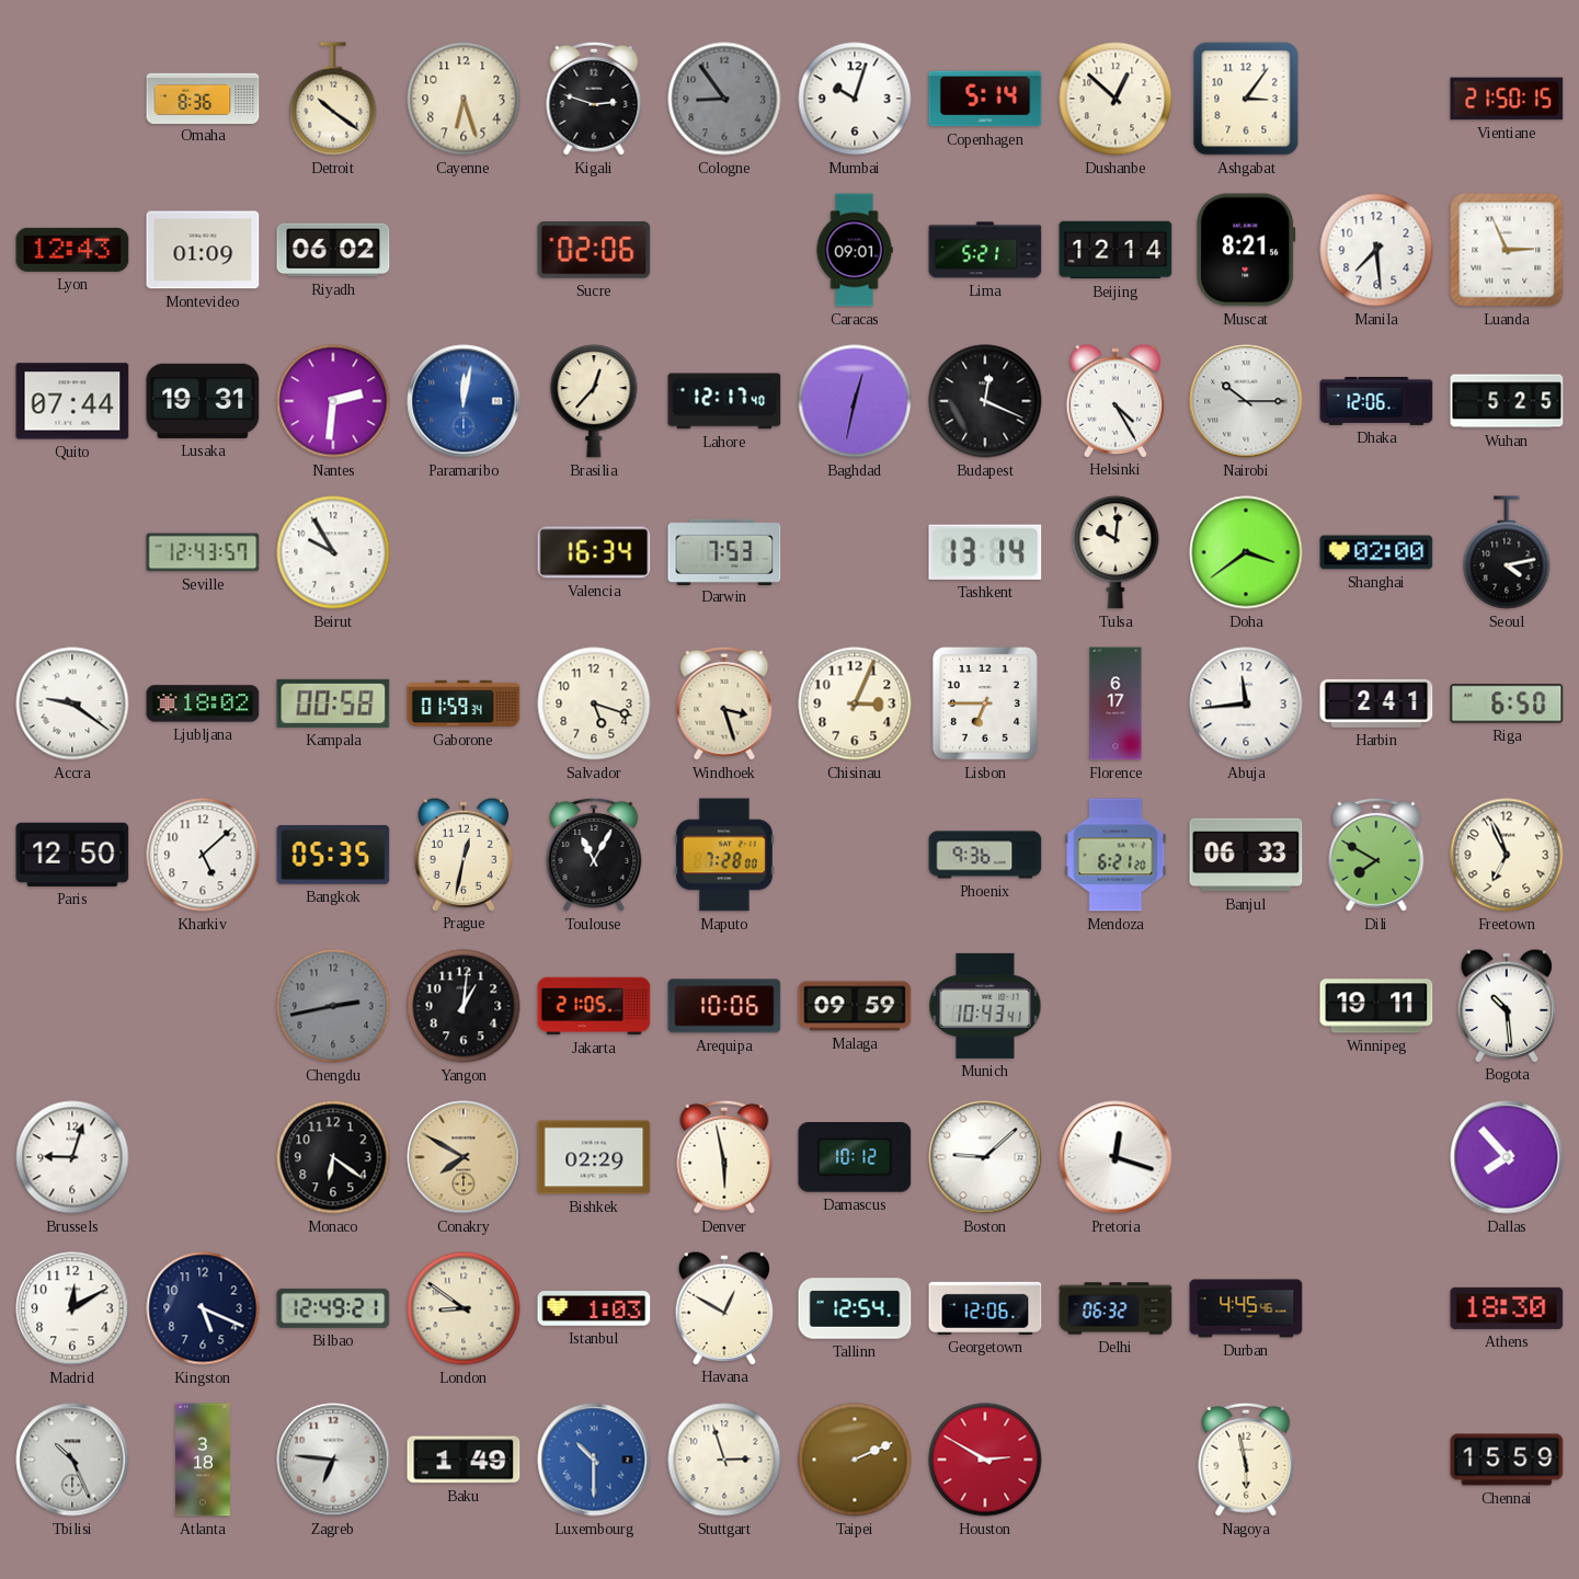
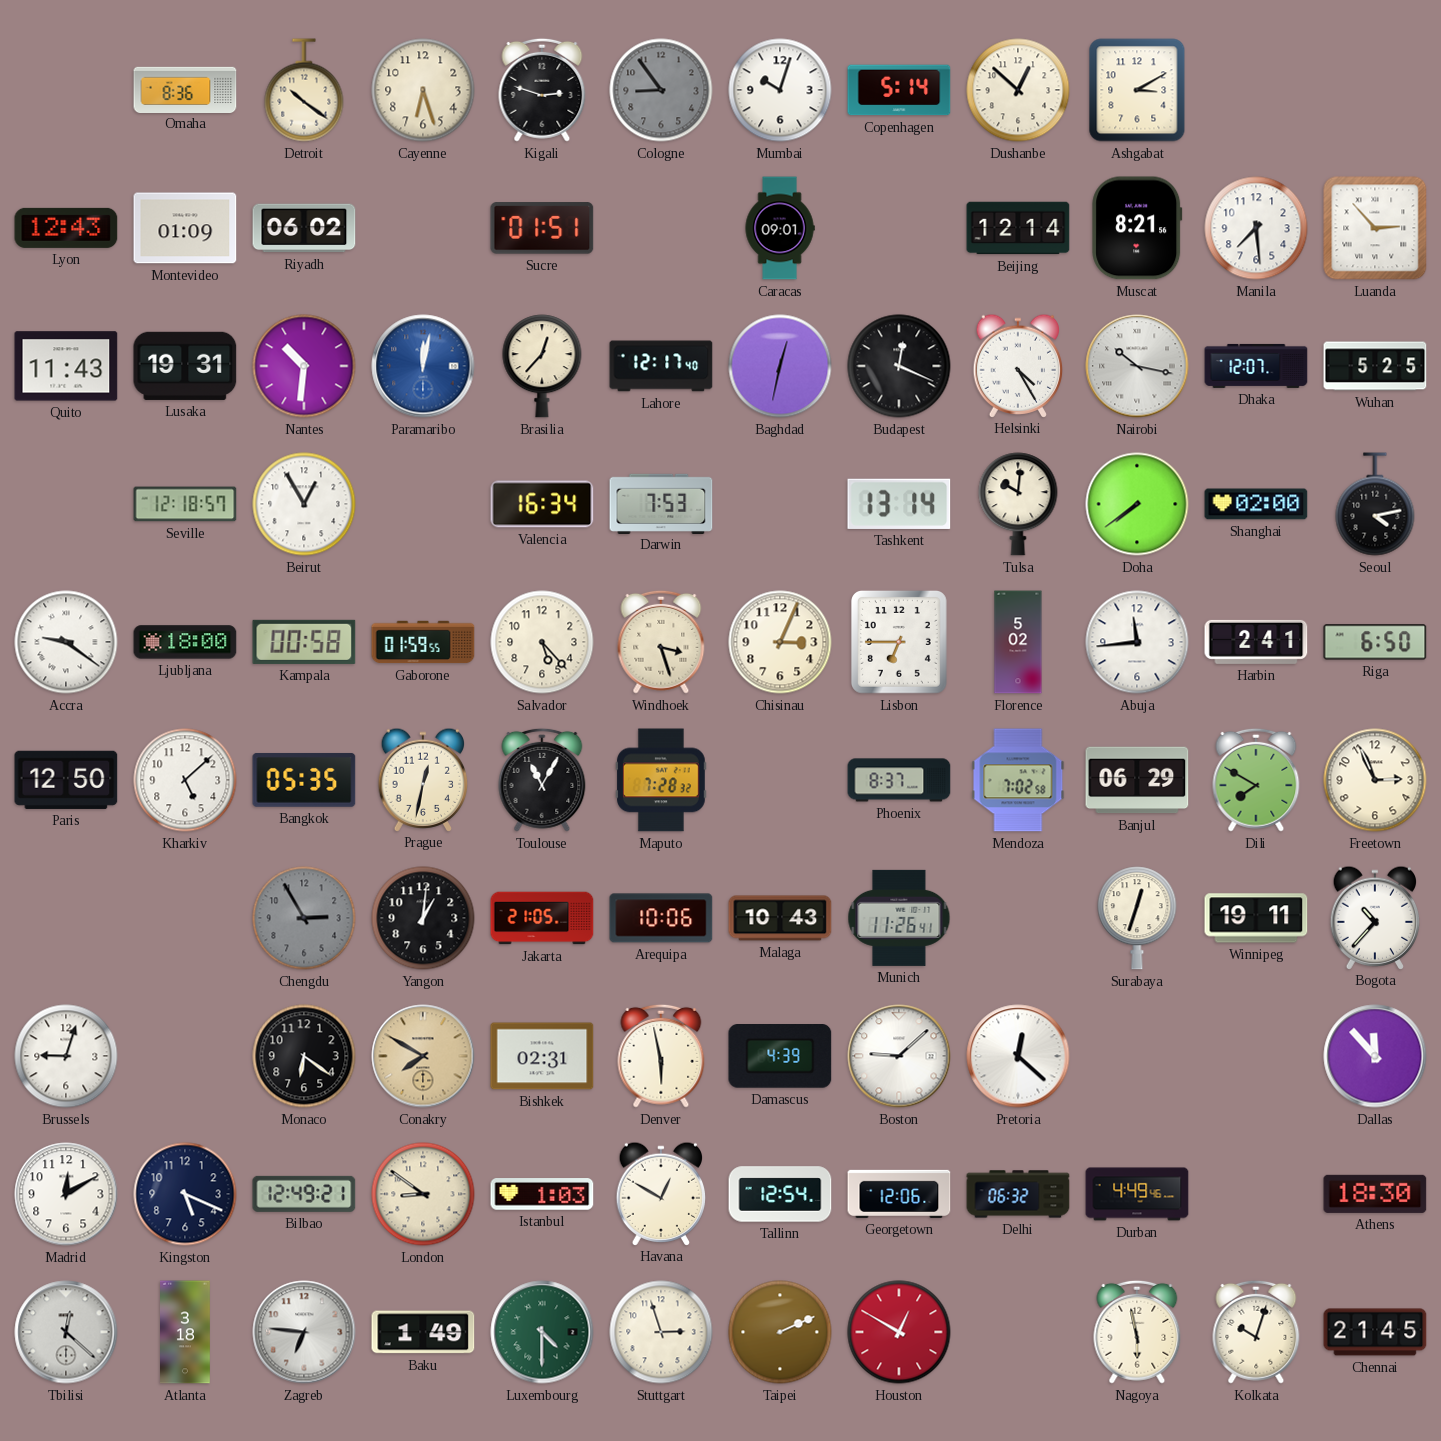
Ashgabat: 3:06 -> 3:10 (1137, 90)
Vientiane: 21:50 -> none (1507, 99)
Sucre: 02:06 -> 01:51 (542, 228)
Lima: 5:21 -> none (985, 250)
Luanda: 2:56 -> 2:53 (1375, 228)
Quito: 07:44 -> 11:43 (66, 366)
Nantes: 2:31 -> 10:31 (304, 366)
Nairobi: 10:15 -> 10:17 (1137, 366)
Dhaka: 12:06 -> 12:07 (1256, 366)
Seville: 12:43 -> 12:18 (185, 504)
Beirut: 9:55 -> 12:55 (304, 504)
Doha: 3:39 -> 7:39 (1137, 504)
Ljubljana: 18:02 -> 18:00 (185, 642)
Gaborone: 01:59:34 -> 01:59:55 (423, 642)
Salvador: 5:18 -> 5:23 (542, 642)
Florence: 6:17 -> 5:02 (1018, 642)
Maputo: 7:28:00 -> 7:28:32 (661, 780)
Phoenix: 9:36 -> 8:37 (899, 780)
Mendoza: 6:21 -> 7:02 (1018, 780)
Banjul: 06:33 -> 06:29 (1137, 780)
Freetown: 6:56 -> 2:56 (1375, 780)
Chengdu: 2:43 -> 2:55 (304, 918)
Malaga: 09:59 -> 10:43 (780, 918)
Munich: 10:43 -> 11:26 (899, 918)
Surabaya: none -> 12:33 (1137, 918)
Bogota: 10:29 -> 10:37 (1375, 917)
Bishkek: 02:29 -> 02:31 (542, 1056)
Damascus: 10:12 -> 4:39 (780, 1057)
Pretoria: 12:18 -> 12:22 (1018, 1056)
Dallas: 7:53 -> 11:53 (1375, 1056)
Durban: 4:45 -> 4:49 (1137, 1194)
Tbilisi: 10:26 -> 12:22 (66, 1332)
Luxembourg: 10:30 -> 4:30 (542, 1332)
Luxembourg dial: blue -> green (542, 1332)
Houston: 2:50 -> 12:50 (899, 1332)
Kolkata: none -> 10:03 (1256, 1332)
Chennai: 15:59 -> 21:45 (1375, 1332)
